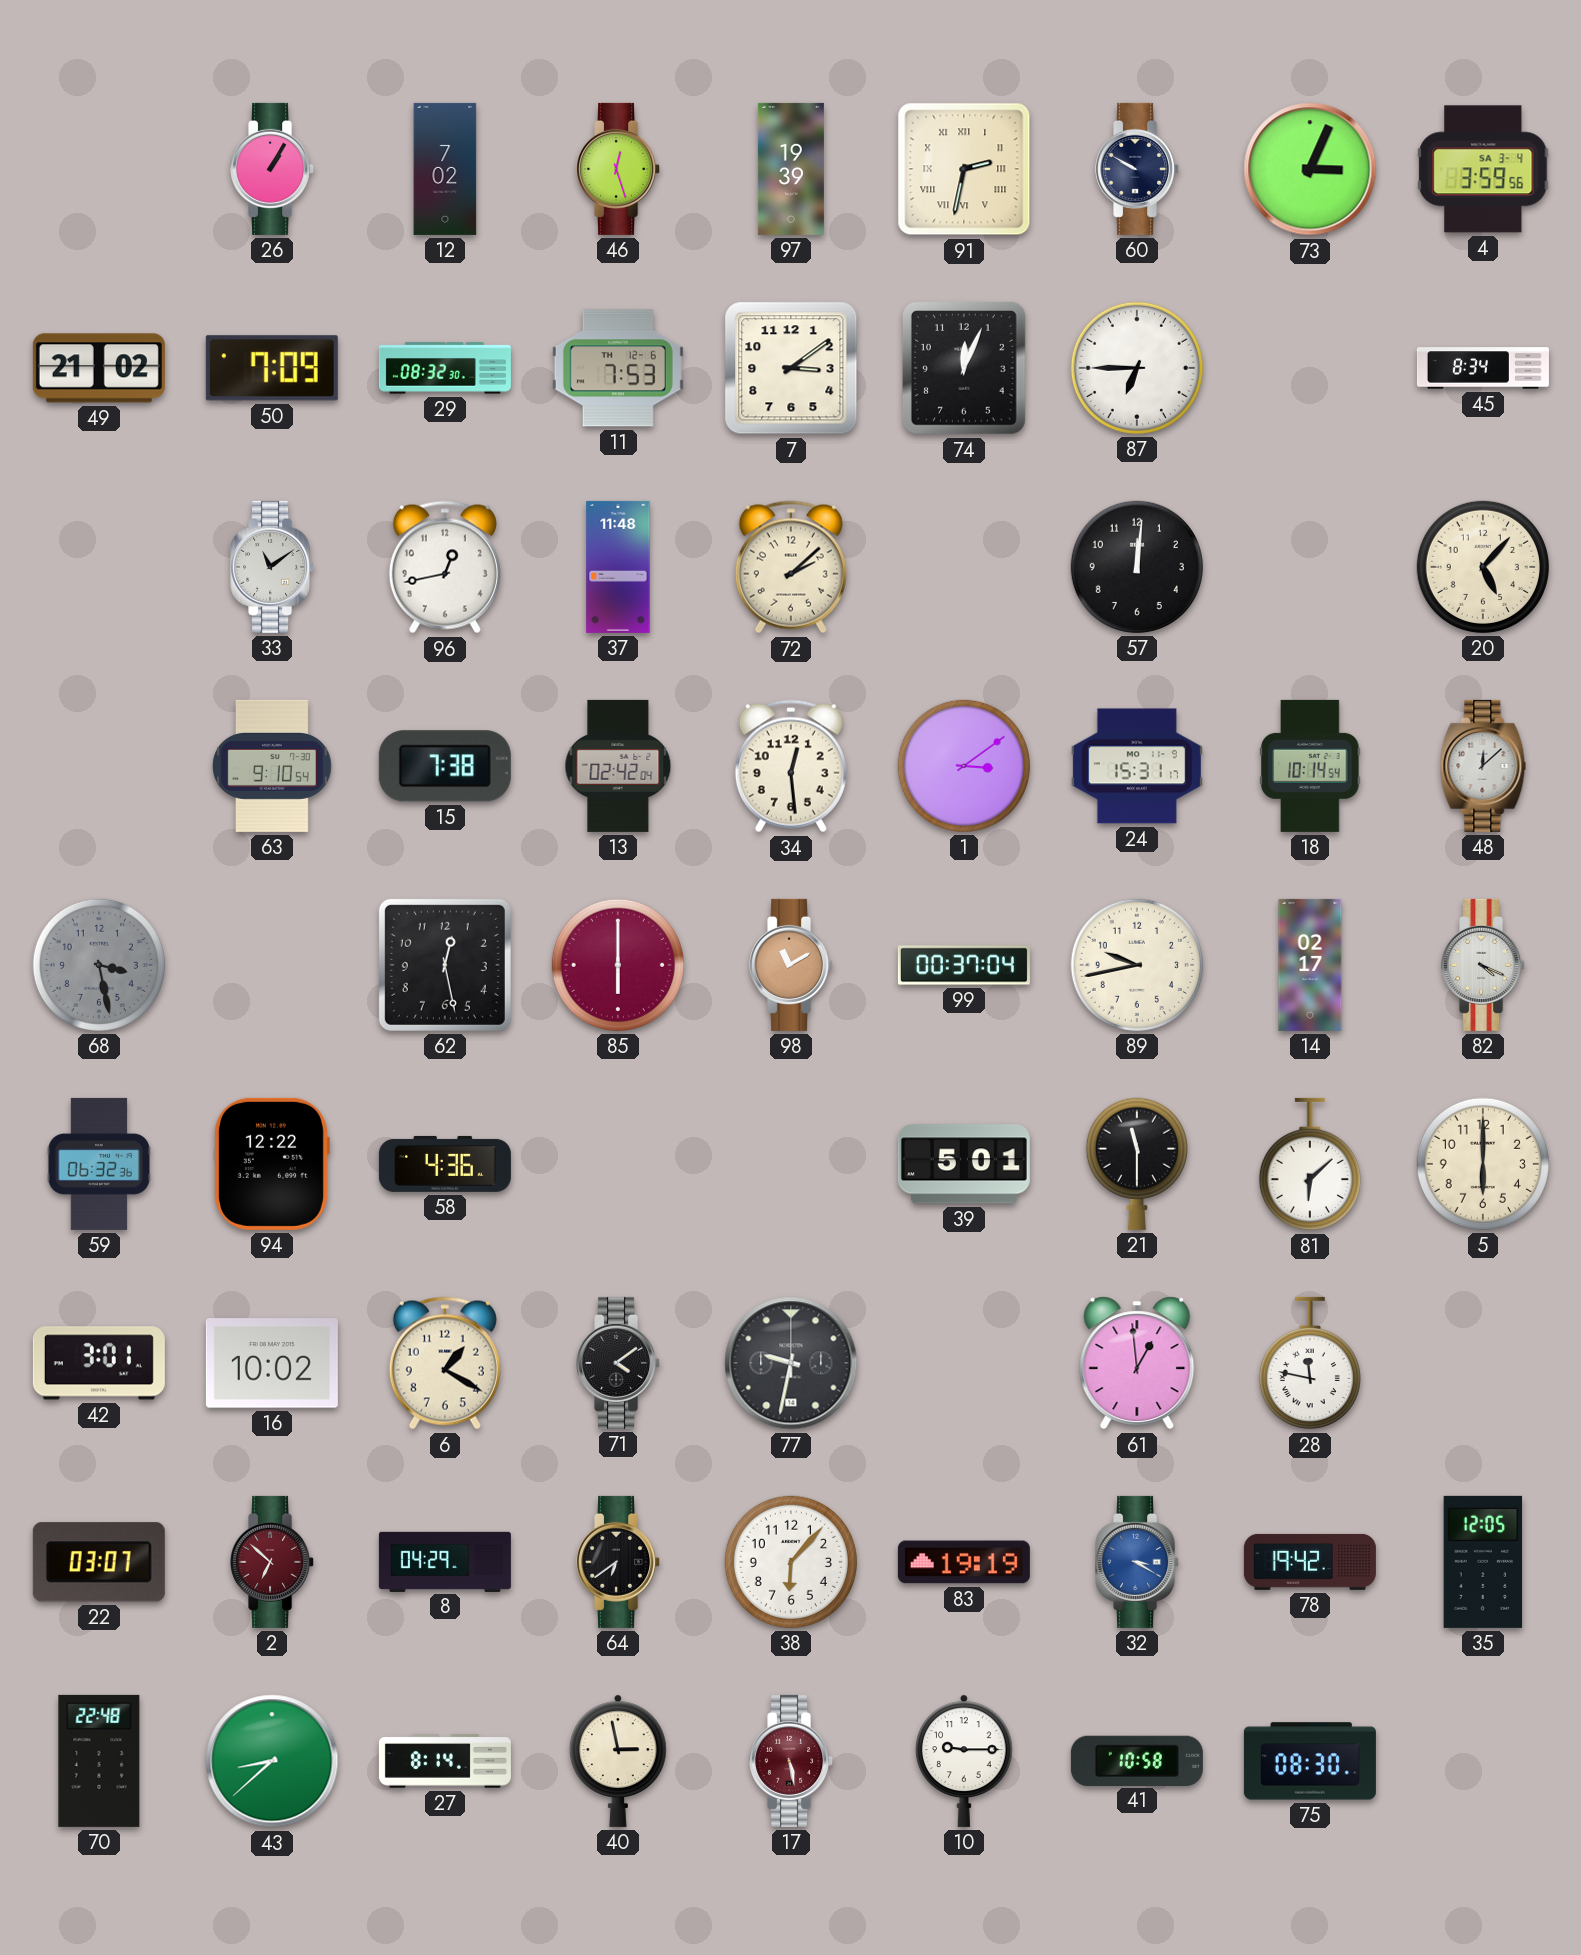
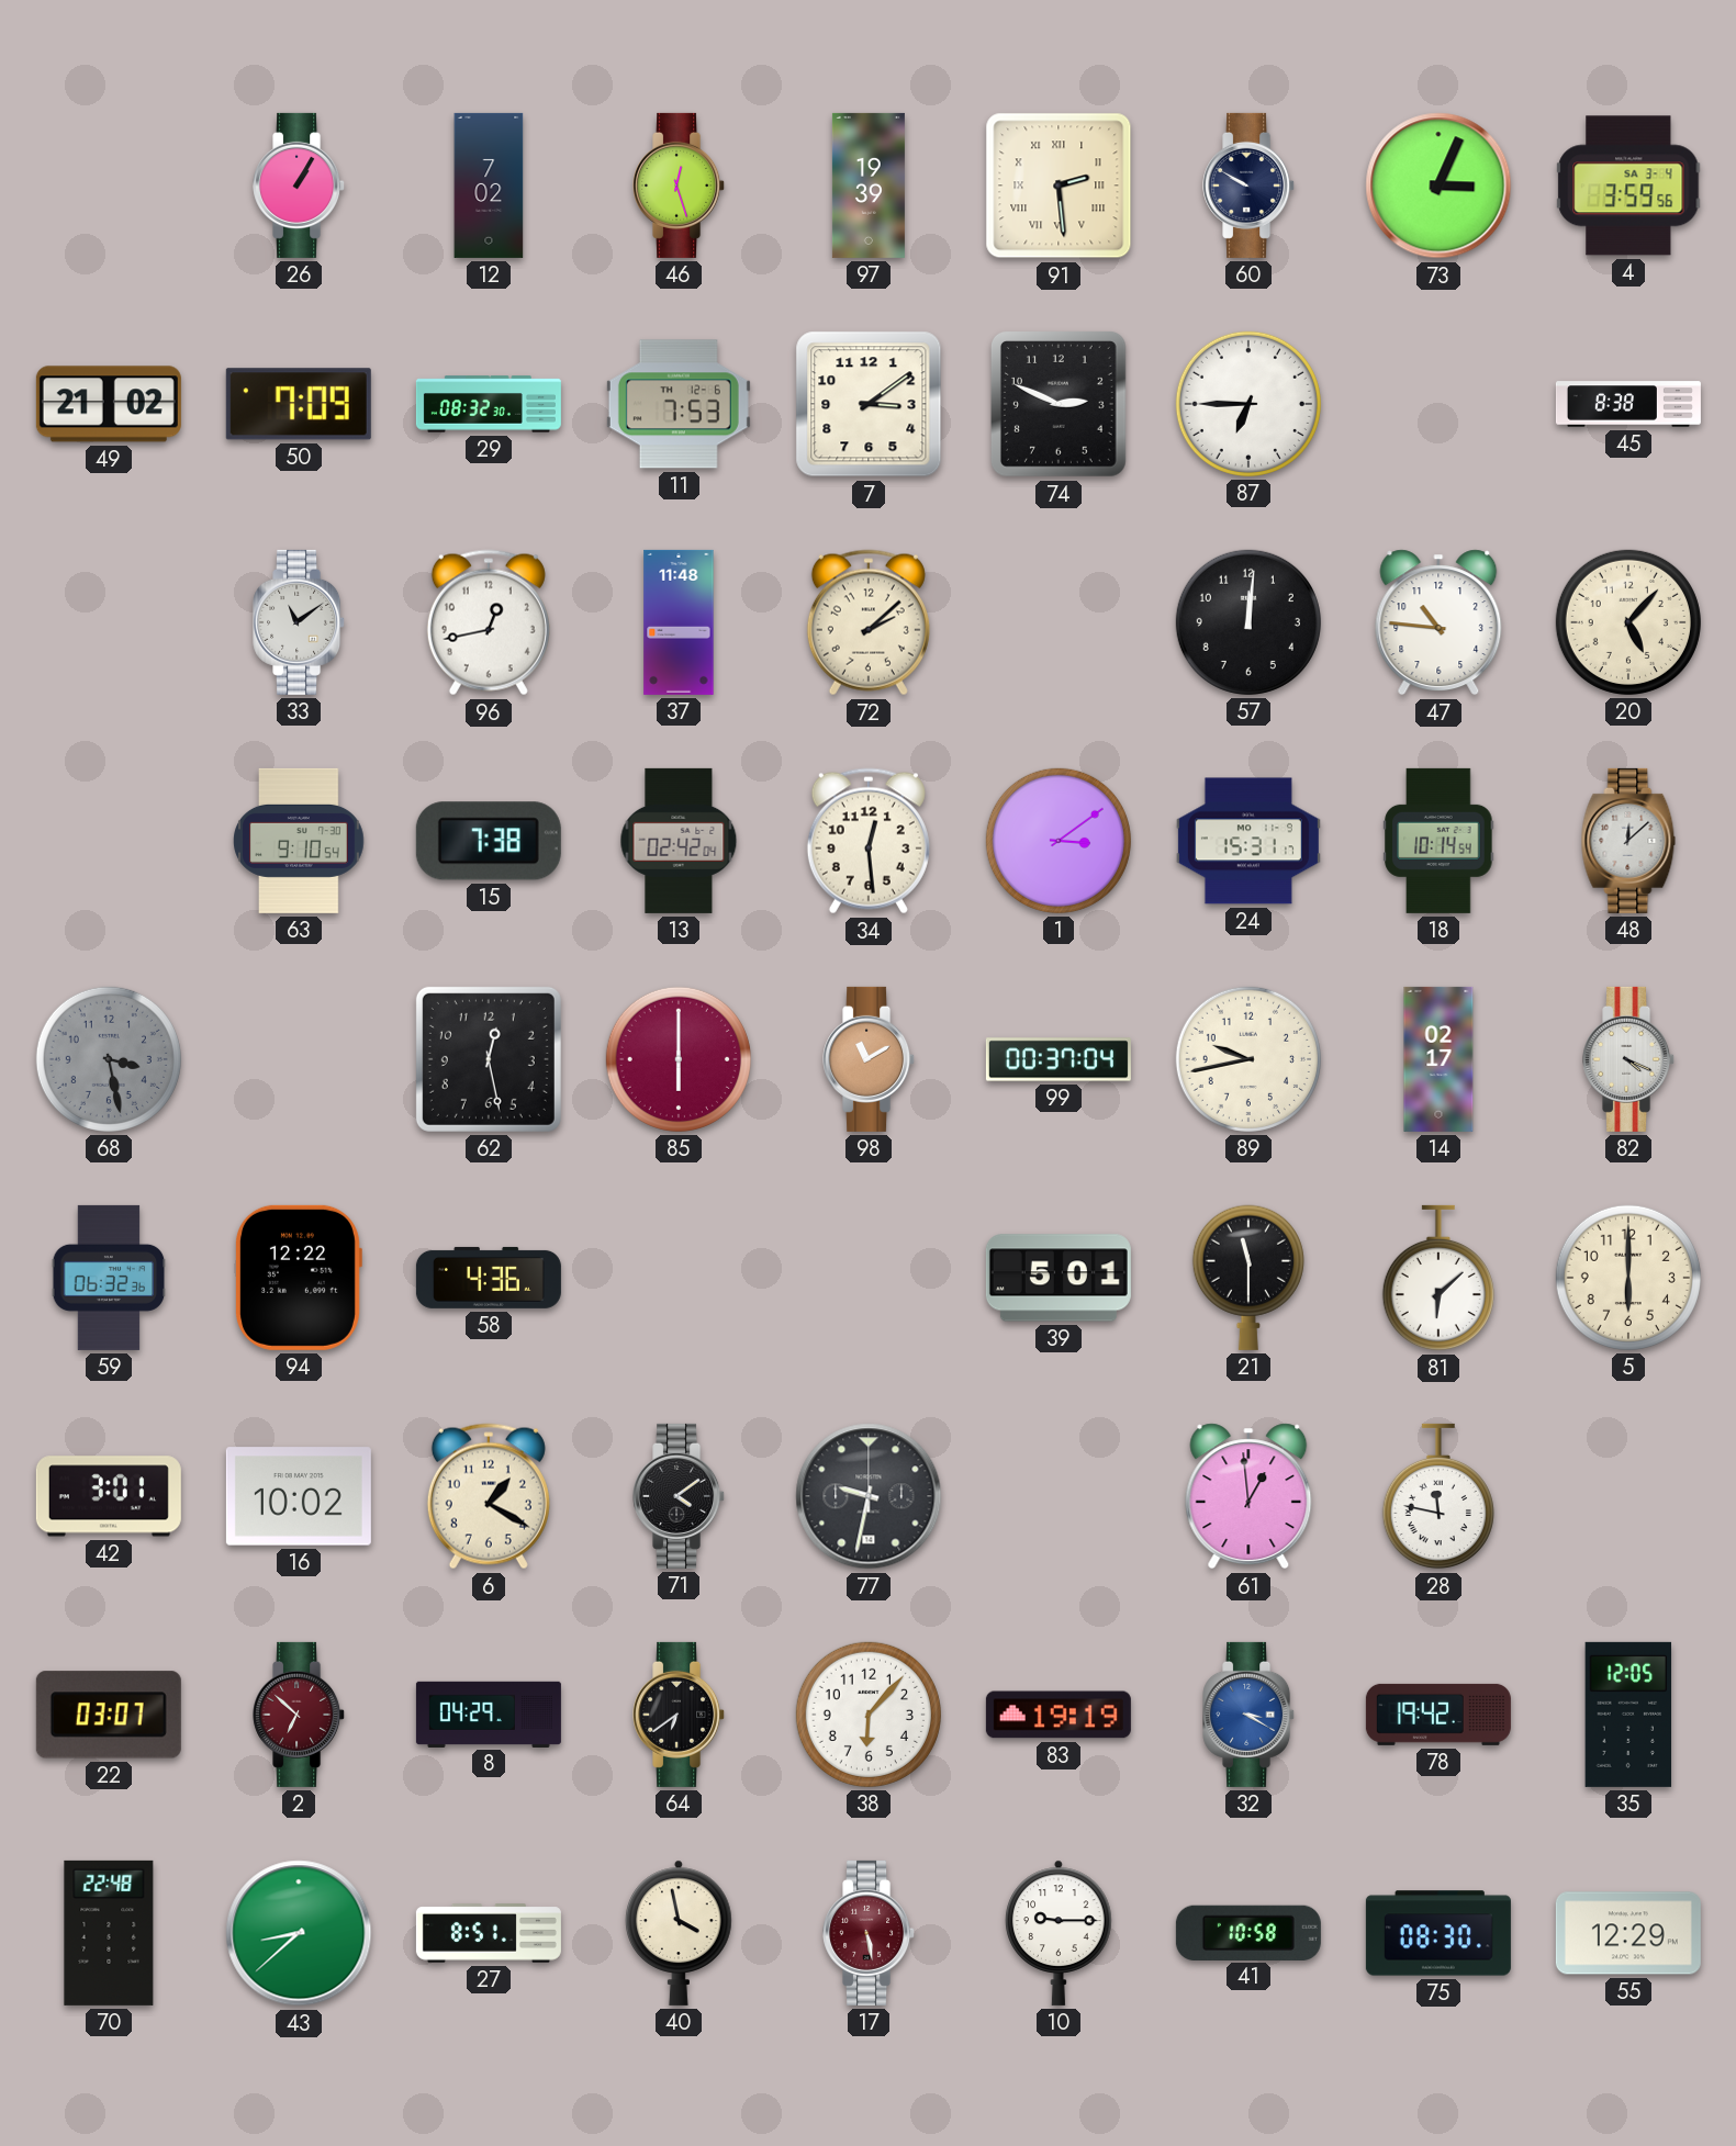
91: 2:32 -> 2:29 (1059, 186)
74: 12:04 -> 2:49 (1059, 404)
45: 8:34 -> 8:38 (1628, 404)
47: none -> 10:46 (1438, 622)
27: 8:14 -> 8:51 (489, 1933)
40: 2:58 -> 3:58 (679, 1933)
55: none -> 12:29 (1628, 1933)
